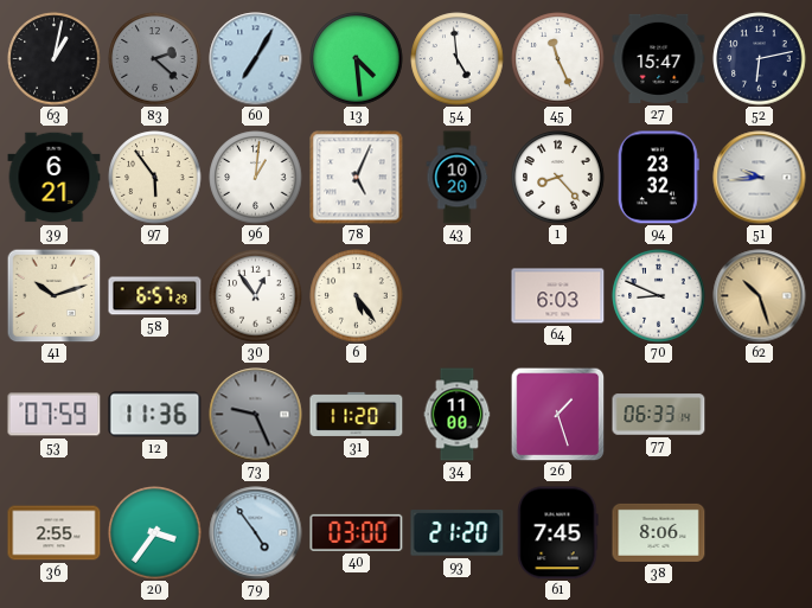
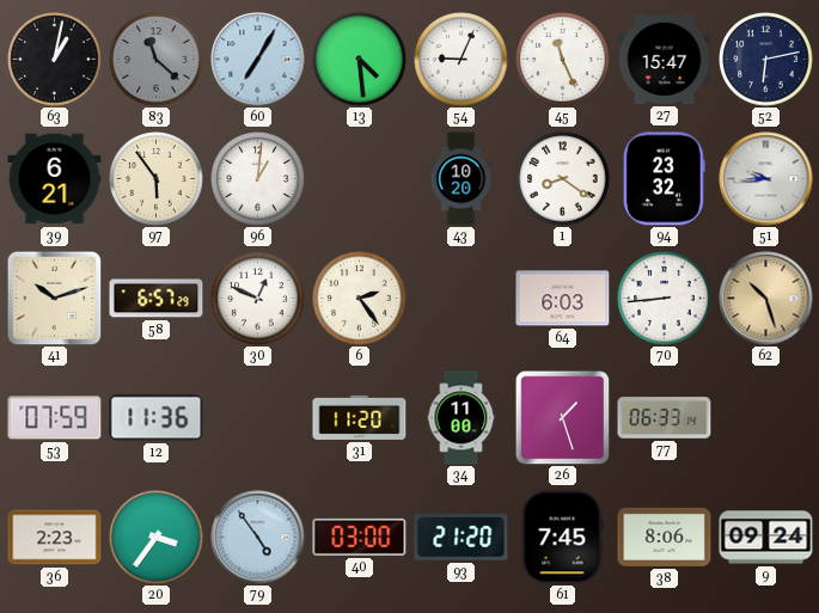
83: 2:22 -> 11:22 (157, 60)
54: 4:59 -> 9:04 (462, 60)
78: 5:04 -> none (357, 178)
1: 8:23 -> 8:21 (563, 179)
30: 12:54 -> 12:49 (258, 299)
6: 5:24 -> 2:24 (360, 299)
70: 8:49 -> 8:44 (665, 299)
73: 9:26 -> none (256, 415)
36: 2:55 -> 2:23 (55, 538)
9: none -> 09:24 (766, 538)
